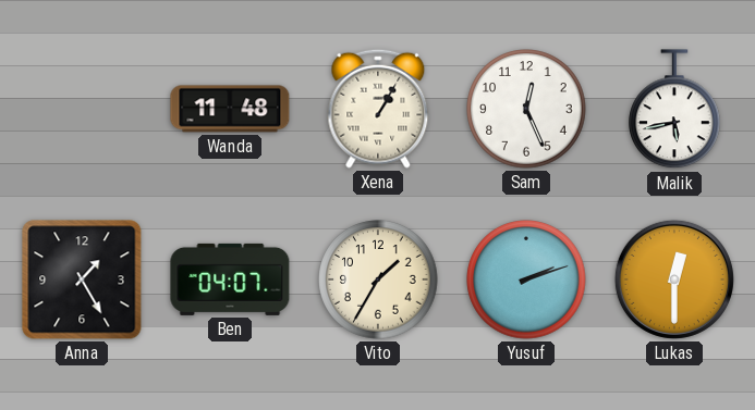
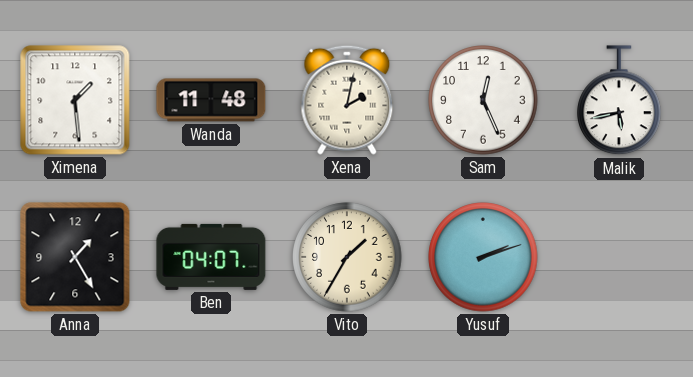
Ximena: none -> 1:29 (75, 100)
Xena: 1:05 -> 2:02 (347, 100)
Lukas: 12:30 -> none (674, 279)
